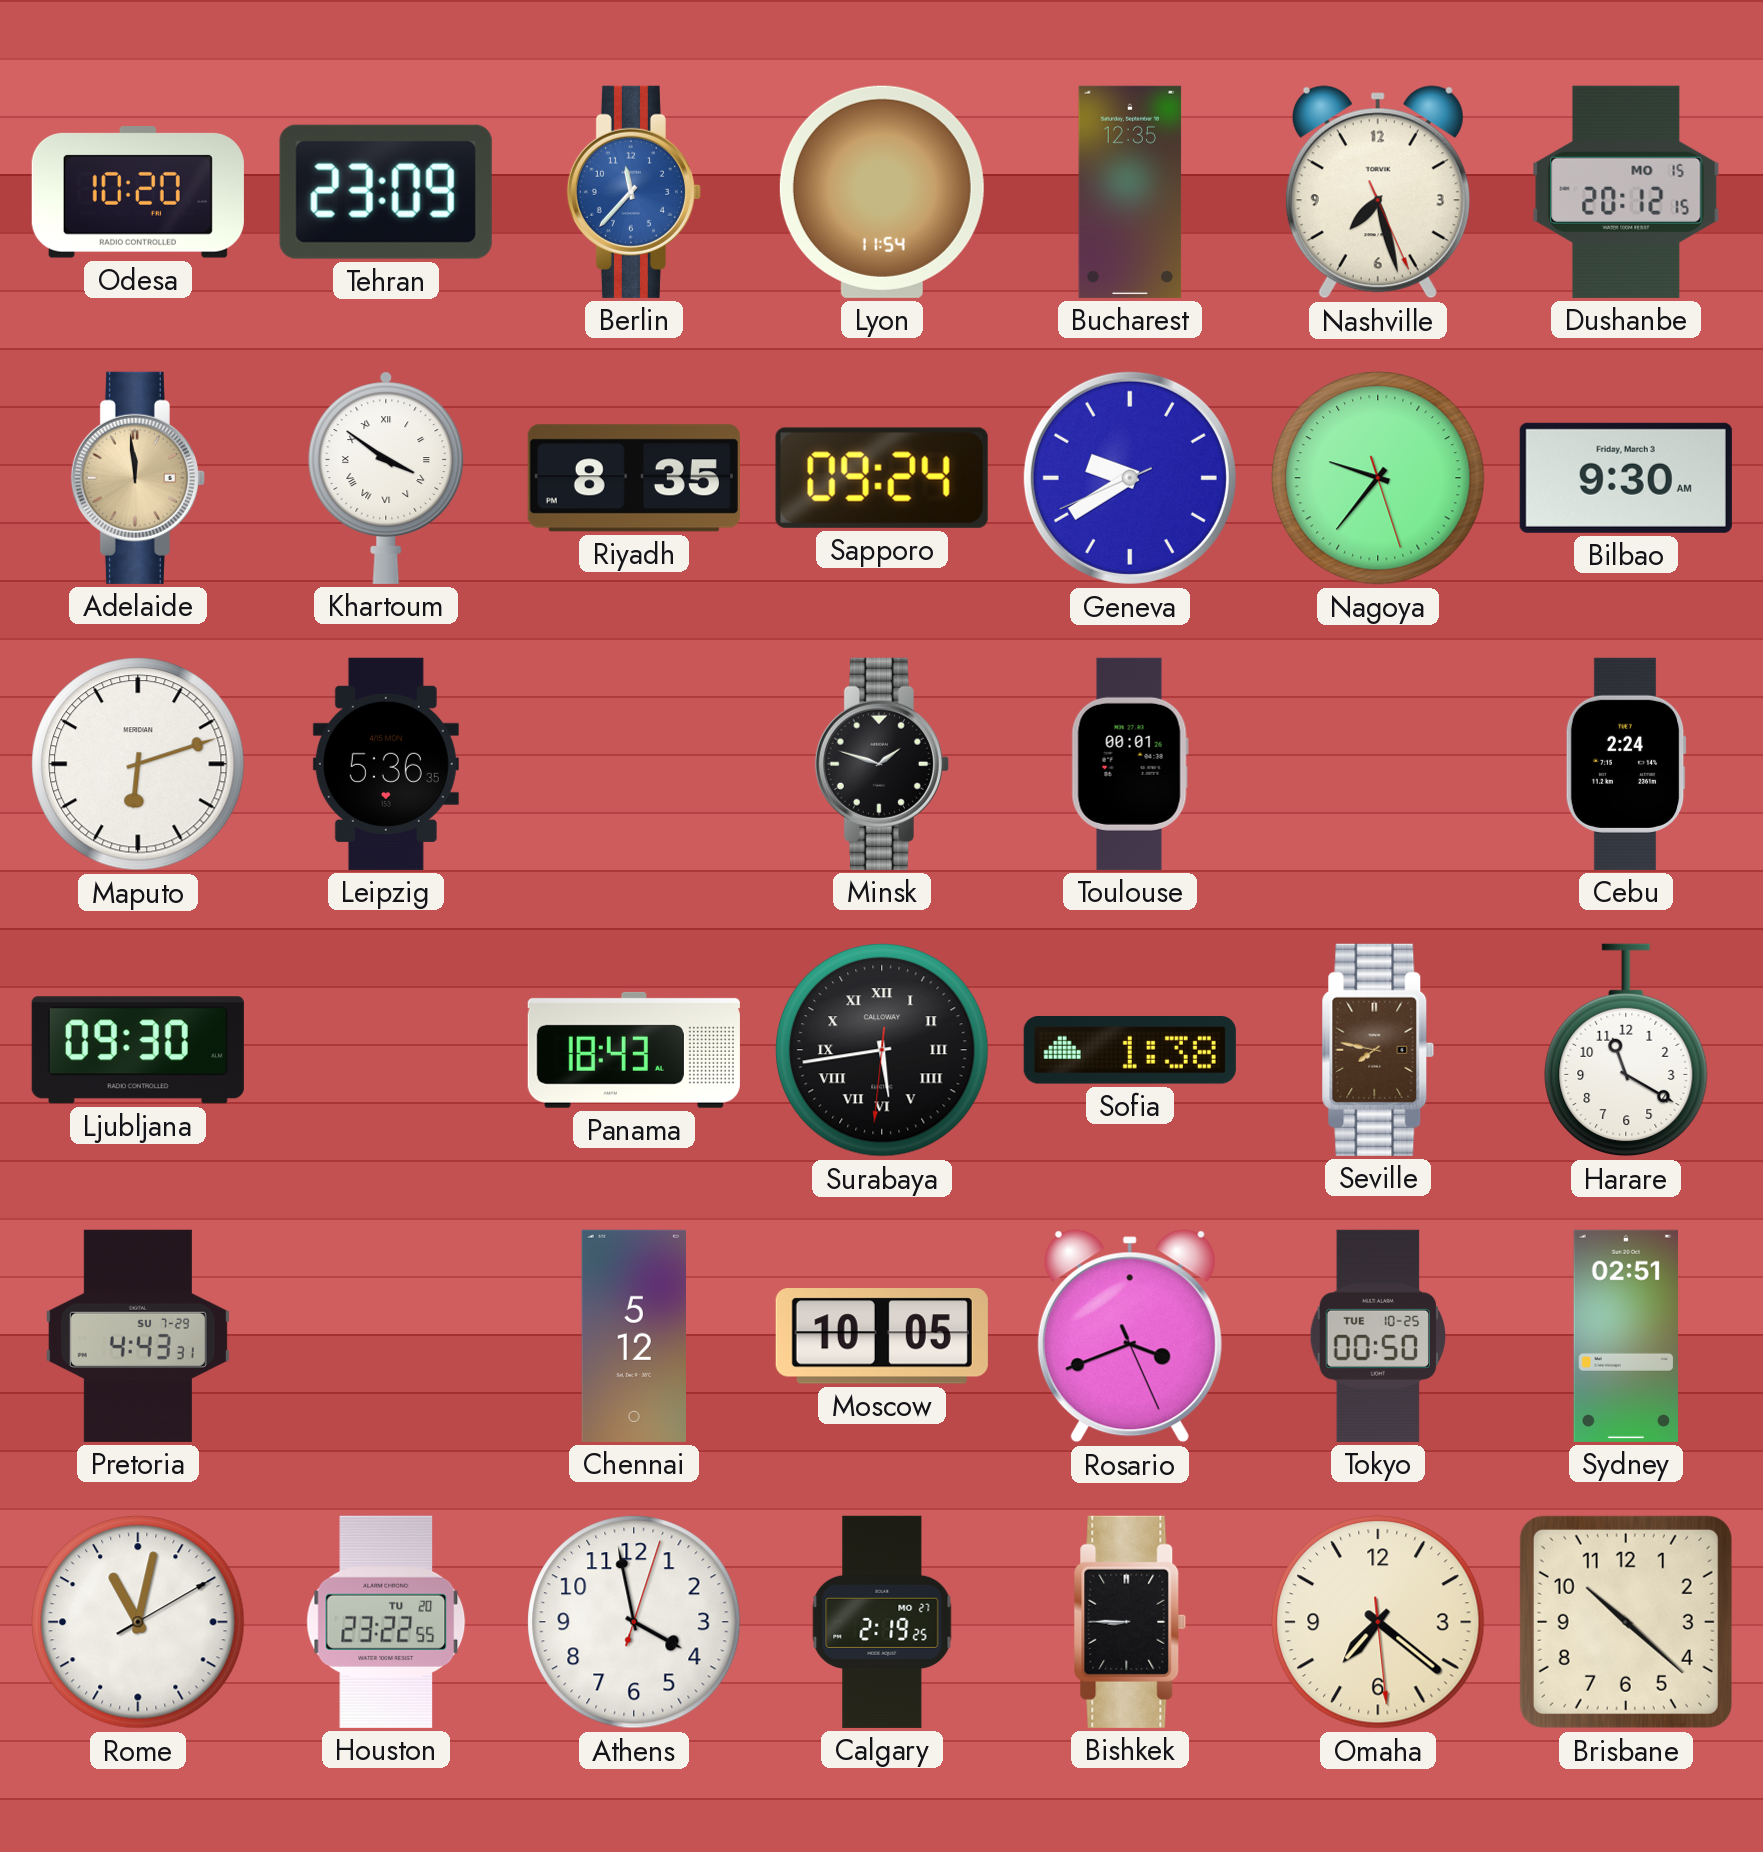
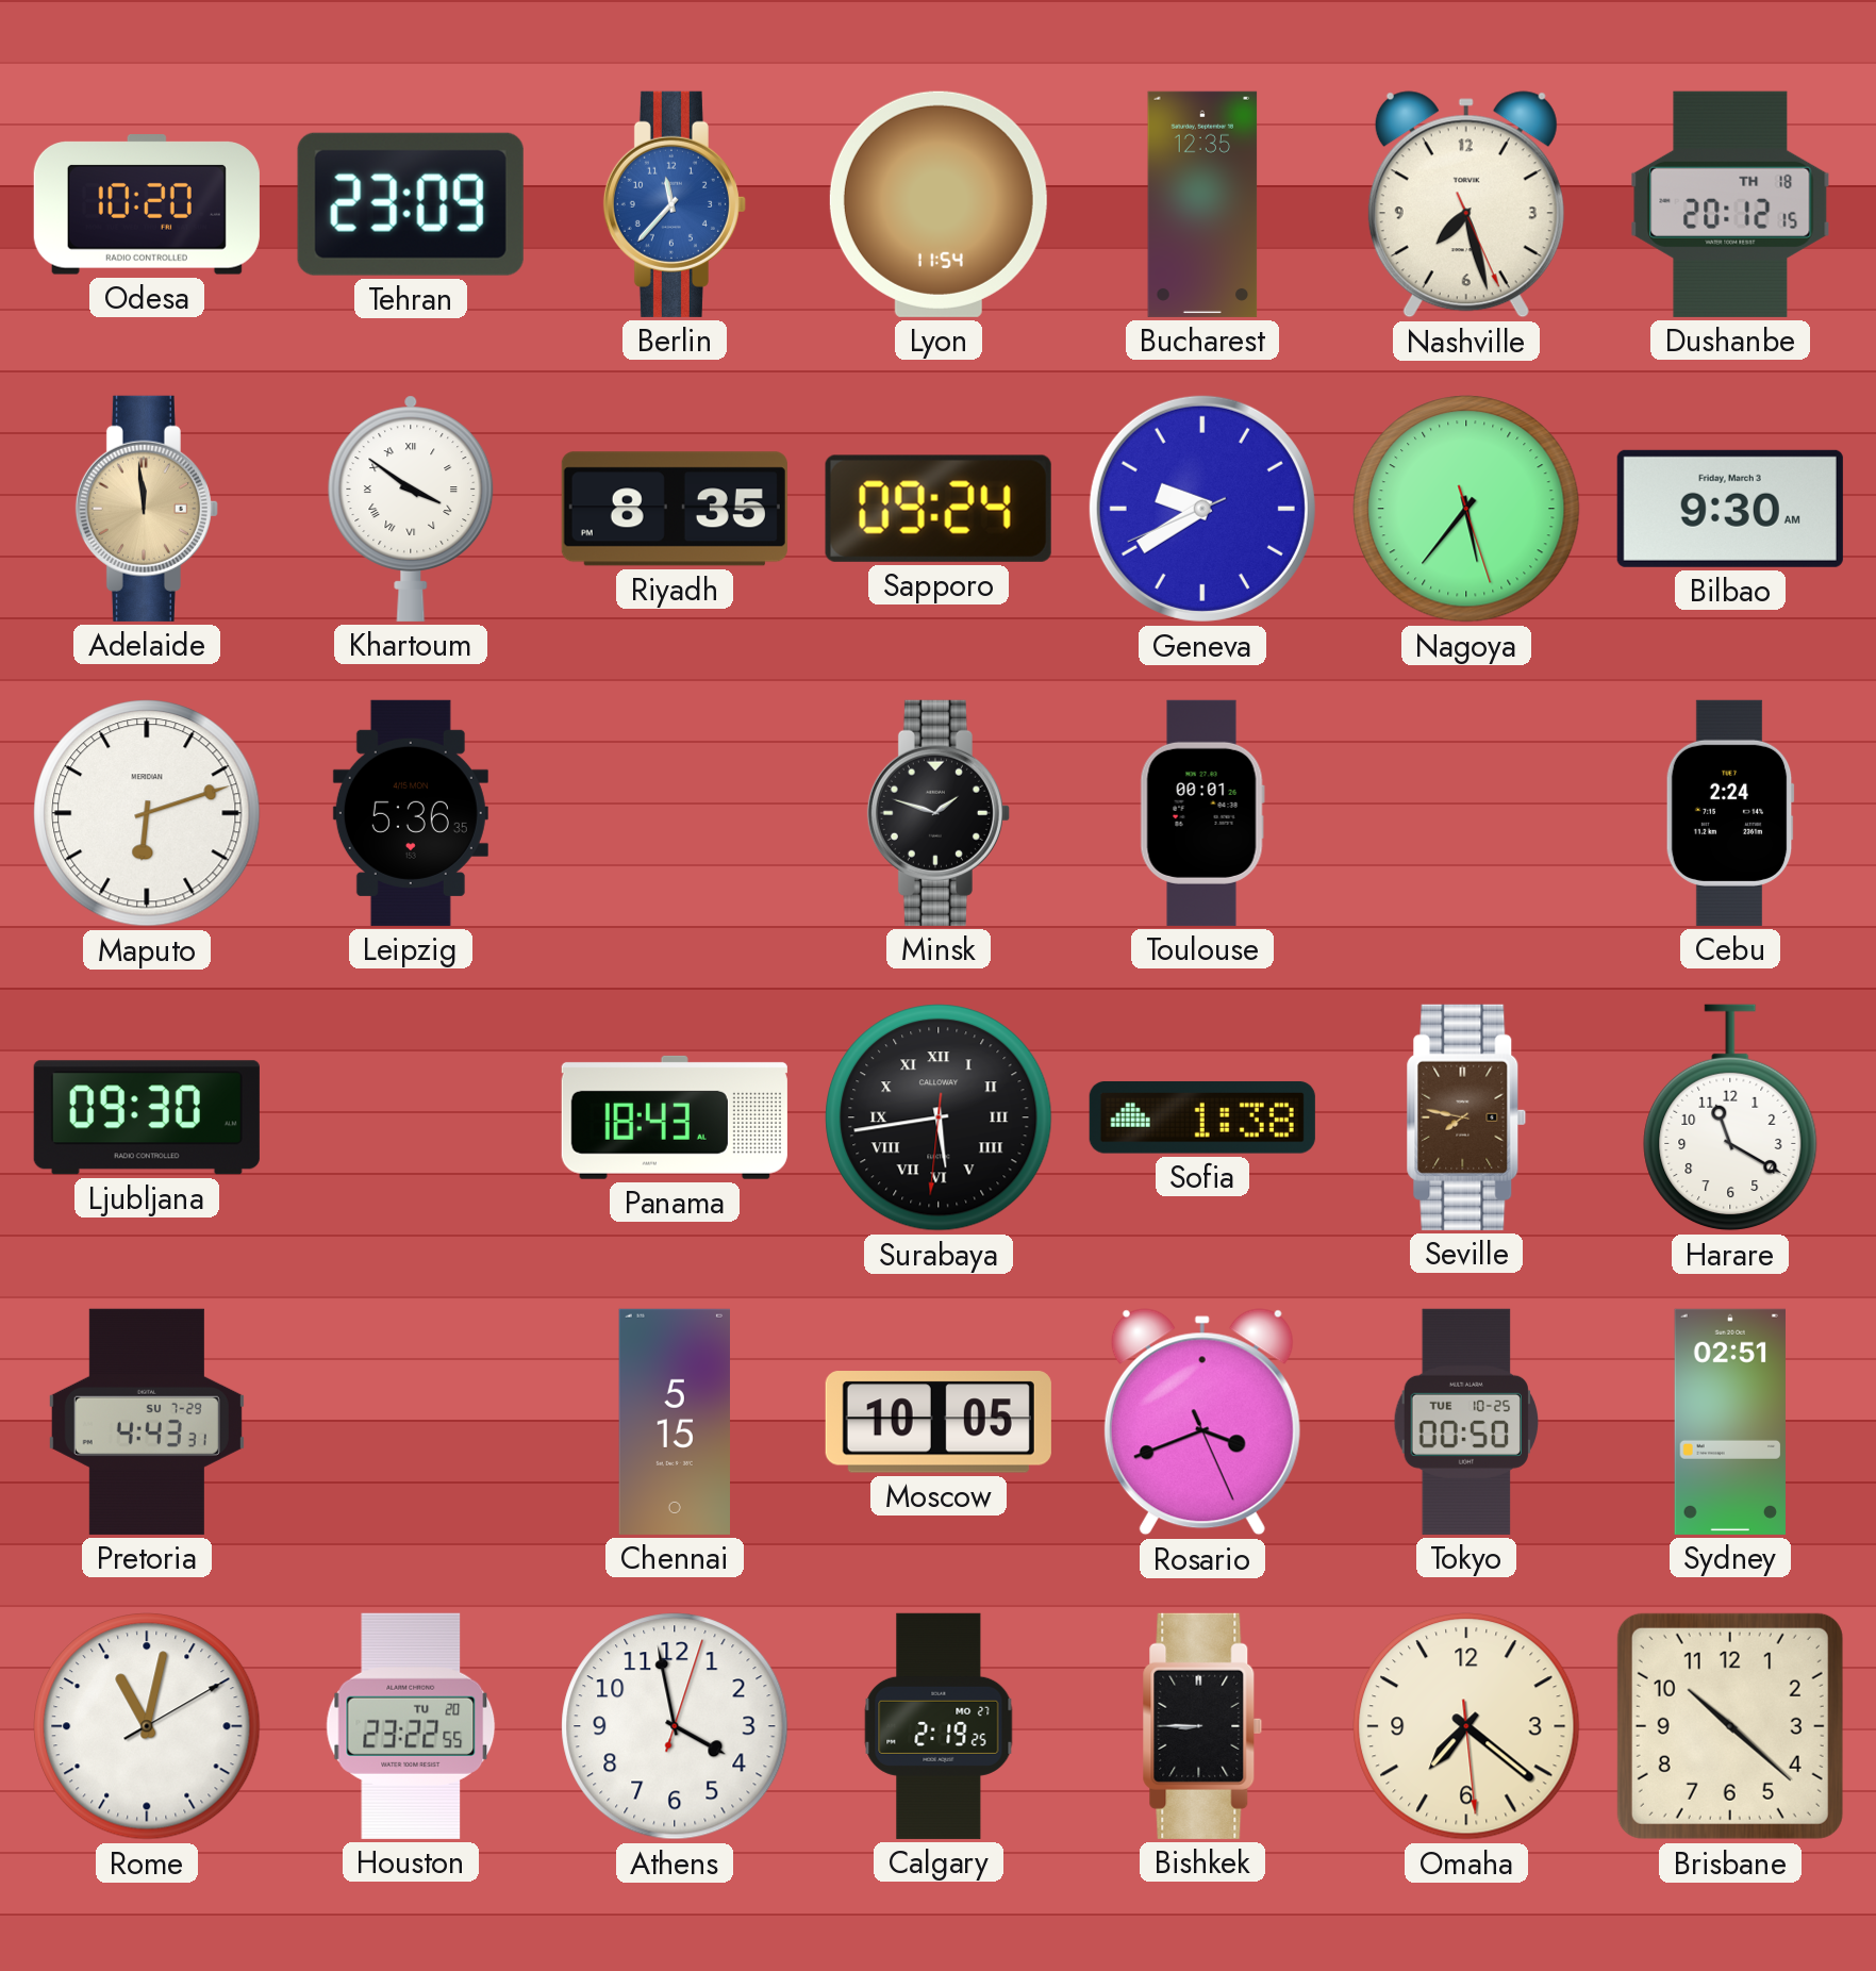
Dushanbe date: MO 15 -> TH 18 (1730, 204)
Nagoya: 9:36 -> 5:36 (1466, 509)
Chennai: 5:12 -> 5:15 (674, 1422)
